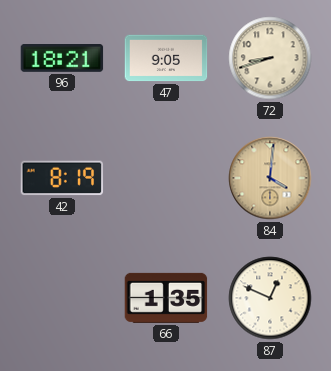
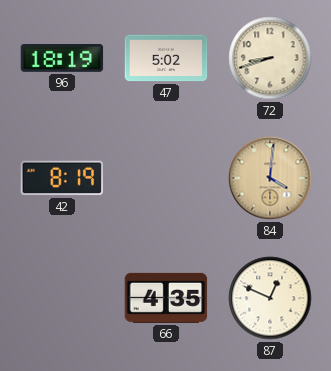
96: 18:21 -> 18:19 (62, 59)
47: 9:05 -> 5:02 (166, 58)
66: 1:35 -> 4:35 (166, 298)
